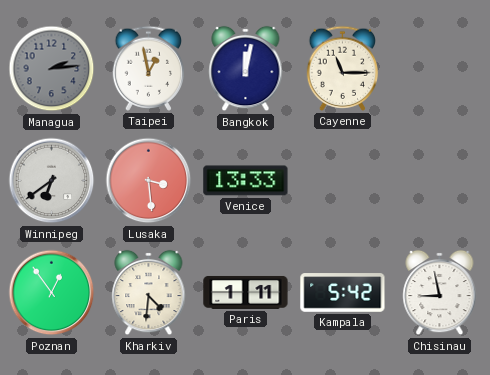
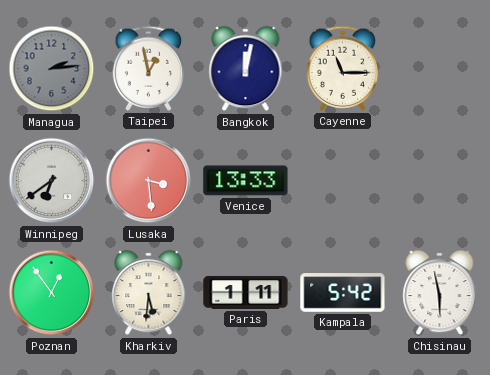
Kharkiv: 4:31 -> 5:31 (149, 293)
Chisinau: 8:58 -> 5:58 (440, 293)
